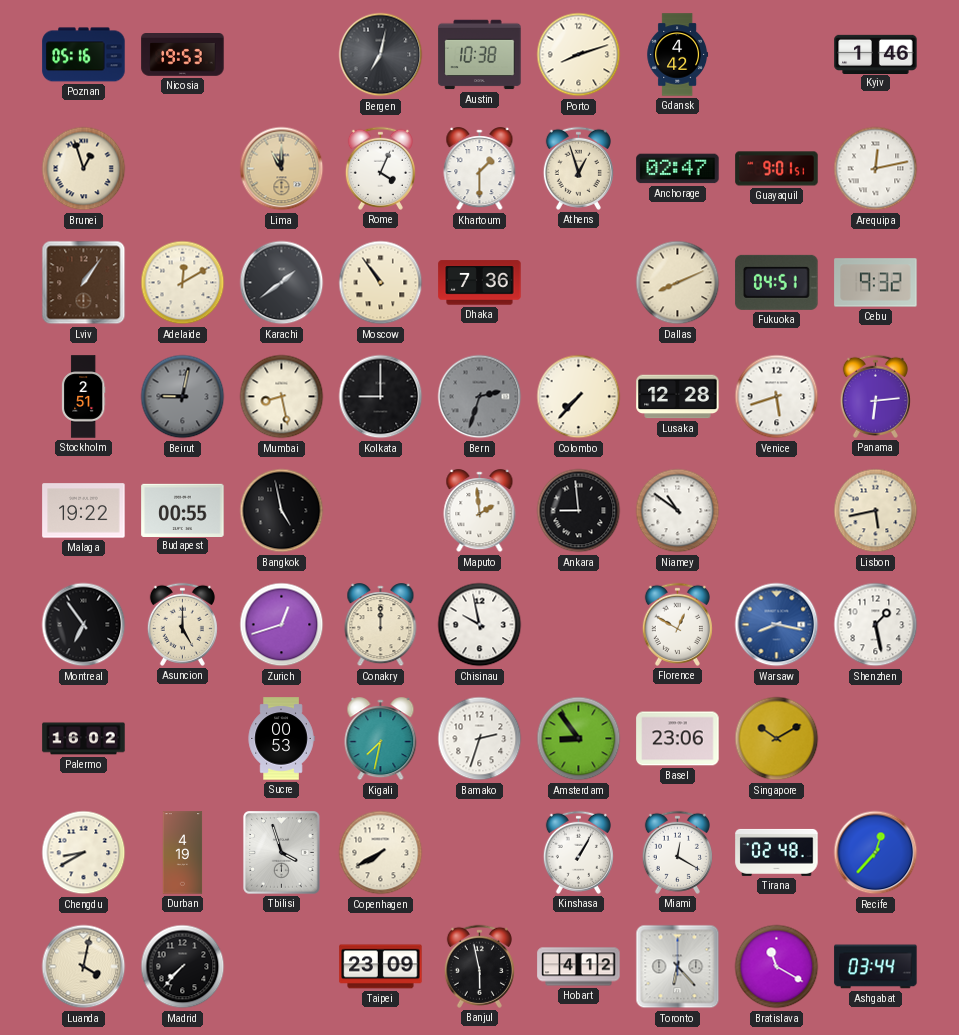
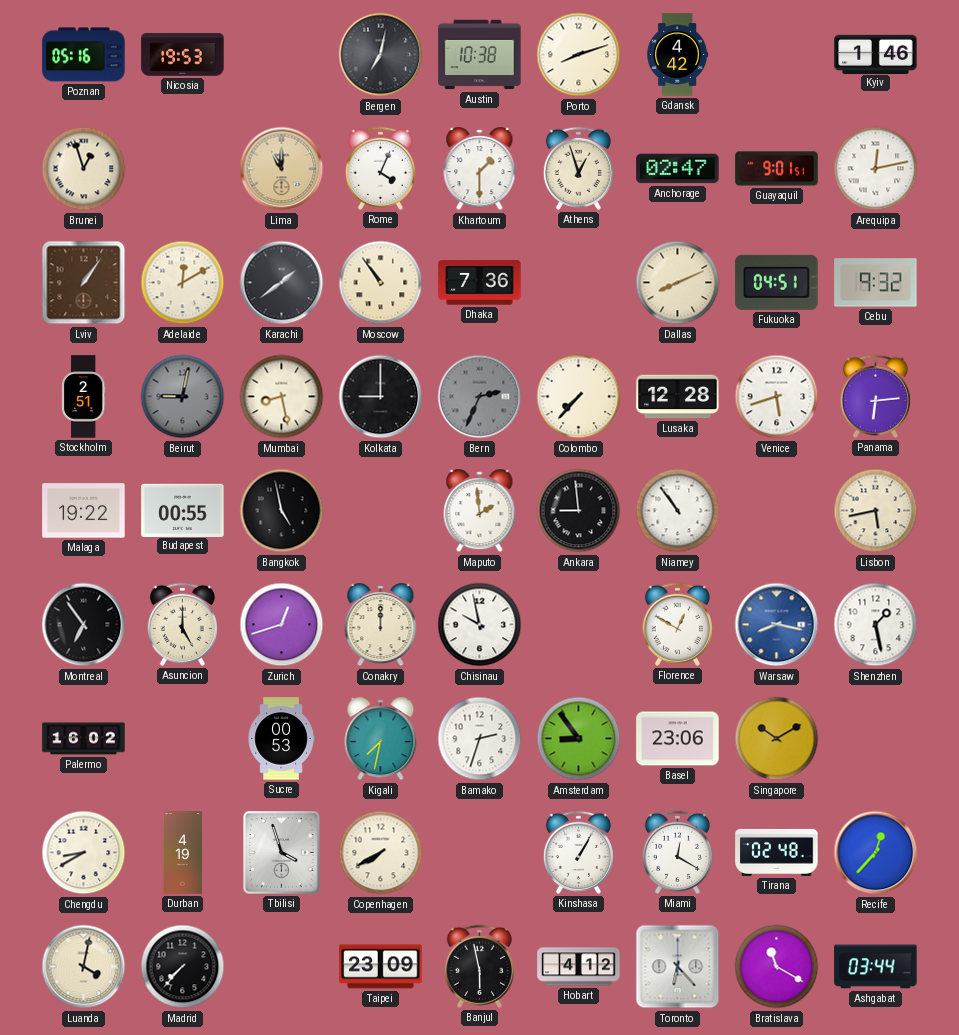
Bern: 2:33 -> 2:34 (480, 397)
Niamey: 10:51 -> 10:54 (678, 511)
